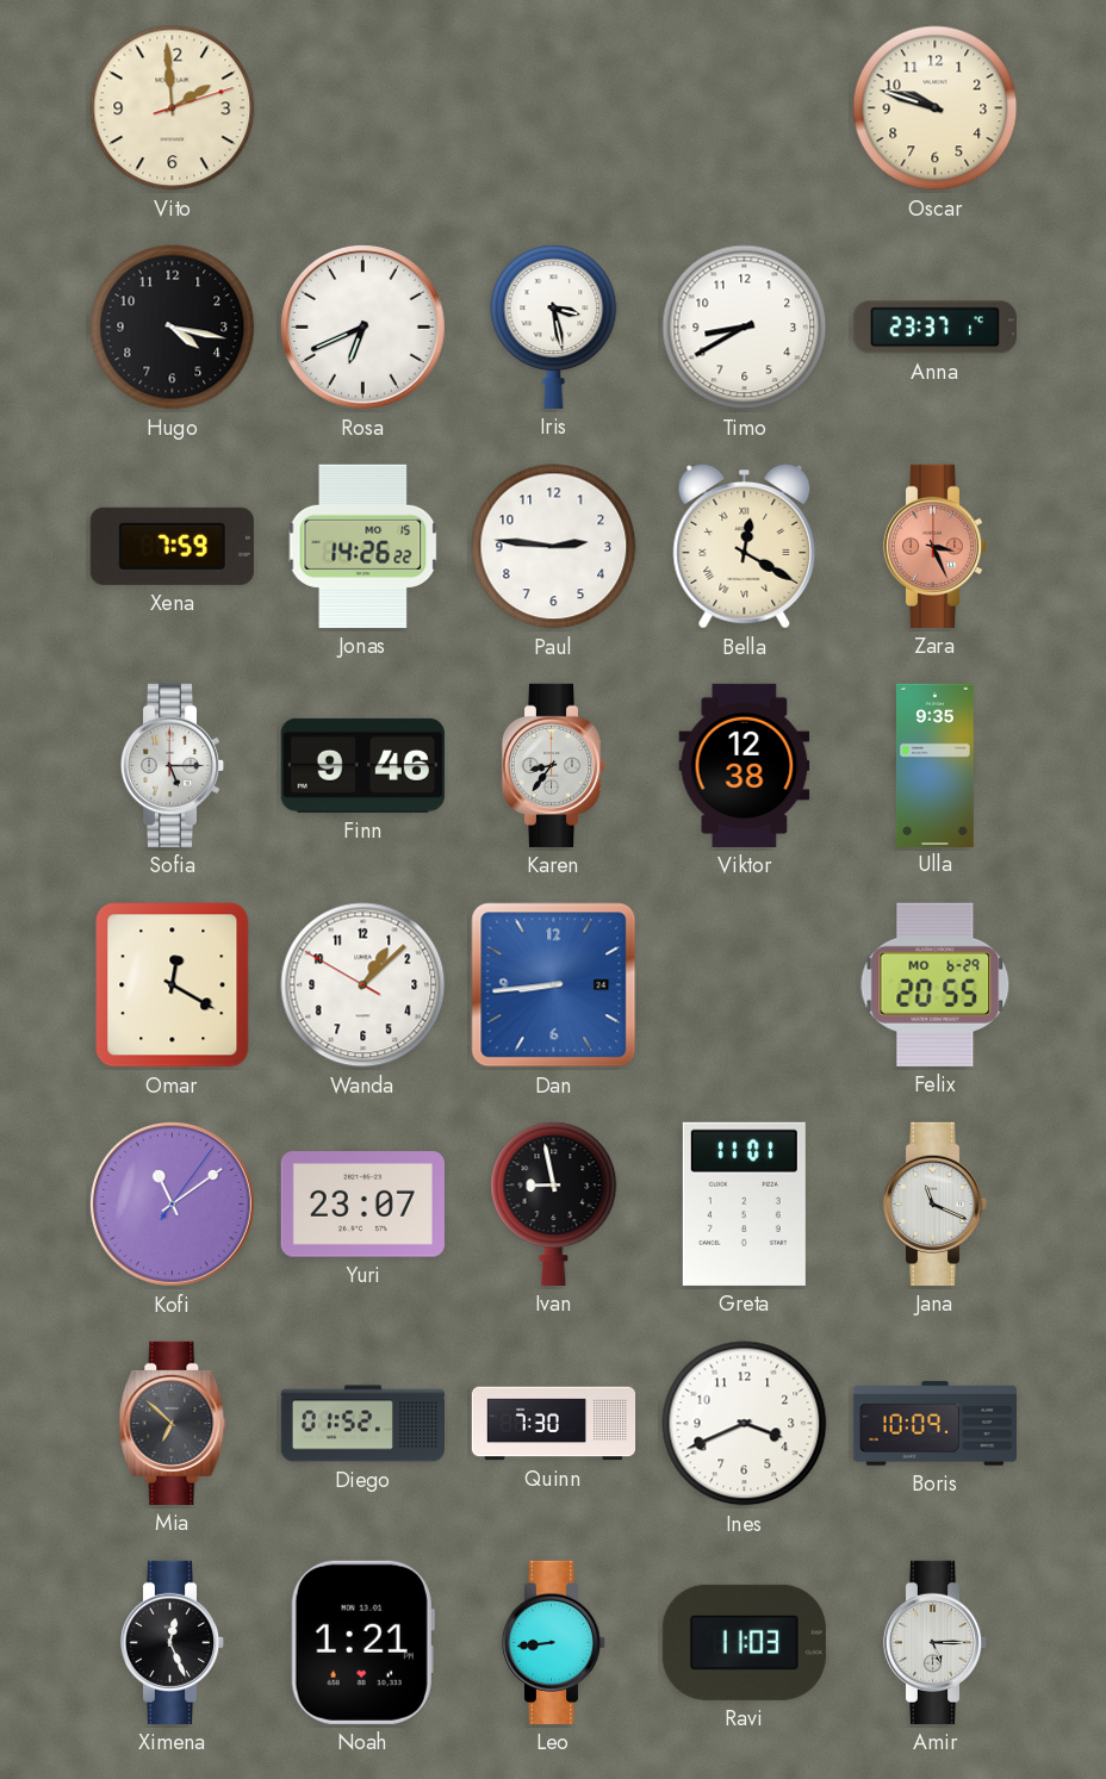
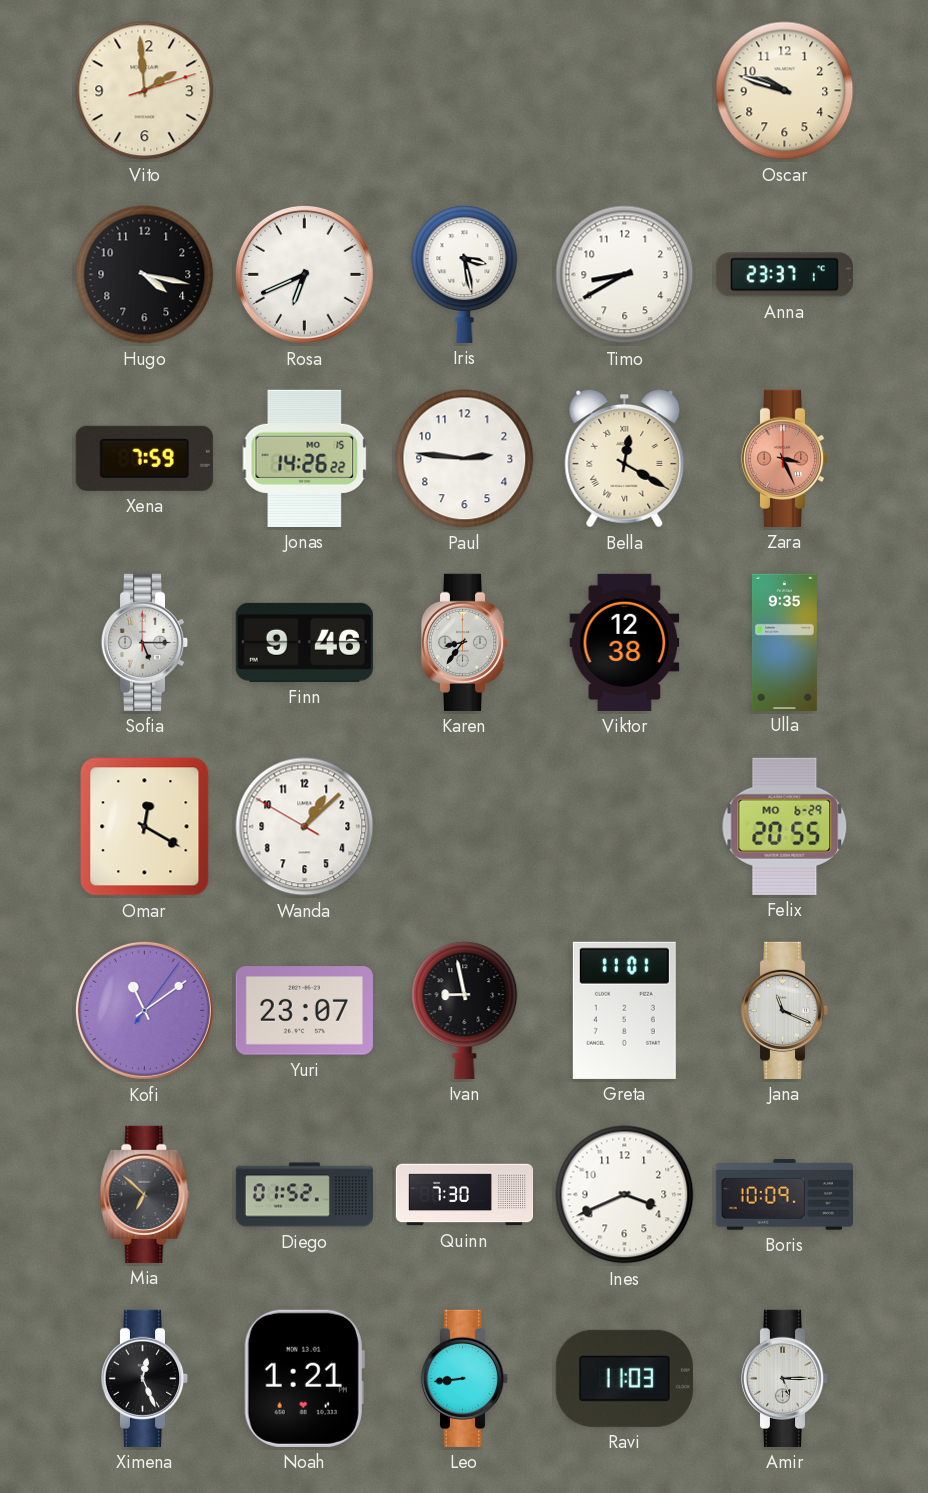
Dan: 8:44 -> none (554, 985)
